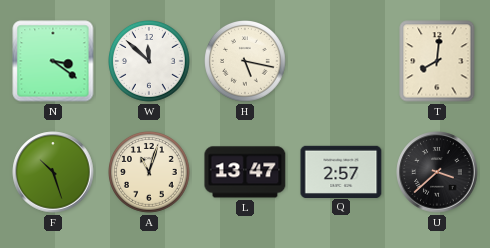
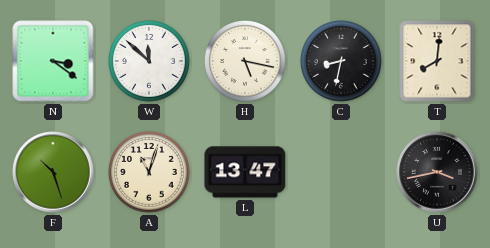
C: none -> 8:32 (342, 62)
Q: 2:57 -> none (341, 171)
U: 3:38 -> 3:43 (437, 172)
